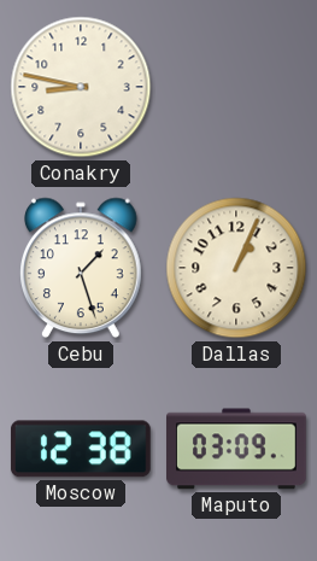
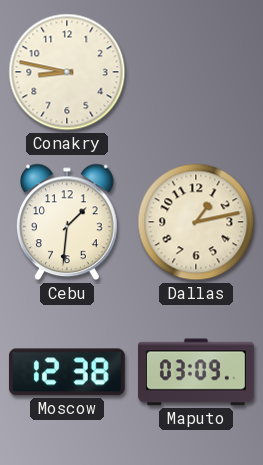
Cebu: 1:27 -> 1:31 (68, 222)
Dallas: 1:04 -> 1:13 (196, 222)
